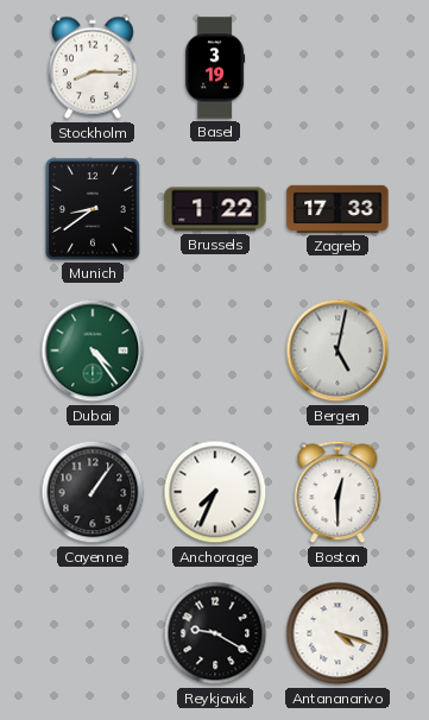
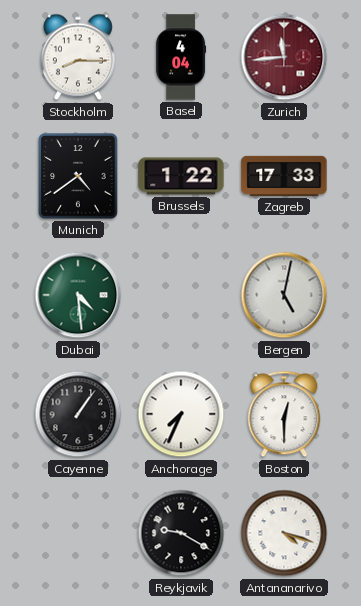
Basel: 3:19 -> 4:04 (181, 57)
Zurich: none -> 11:44 (284, 57)
Munich: 8:39 -> 4:39 (78, 176)
Dubai: 4:24 -> 4:29 (78, 295)
